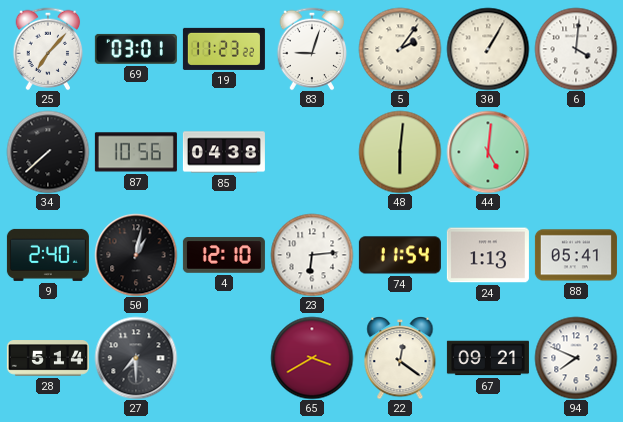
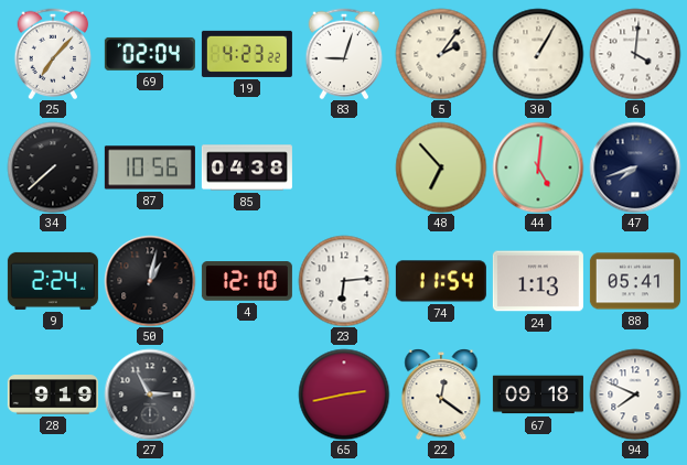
69: 03:01 -> 02:04 (150, 54)
19: 11:23 -> 4:23 (247, 54)
48: 6:01 -> 6:53 (441, 167)
47: none -> 7:42 (635, 167)
9: 2:40 -> 2:24 (53, 281)
28: 5:14 -> 9:19 (53, 394)
27: 7:30 -> 2:55 (150, 394)
65: 3:40 -> 2:43 (344, 394)
67: 09:21 -> 09:18 (538, 394)
